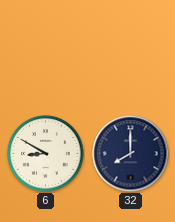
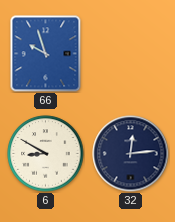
66: none -> 9:57 (46, 54)
32: 8:00 -> 12:14 (131, 154)
